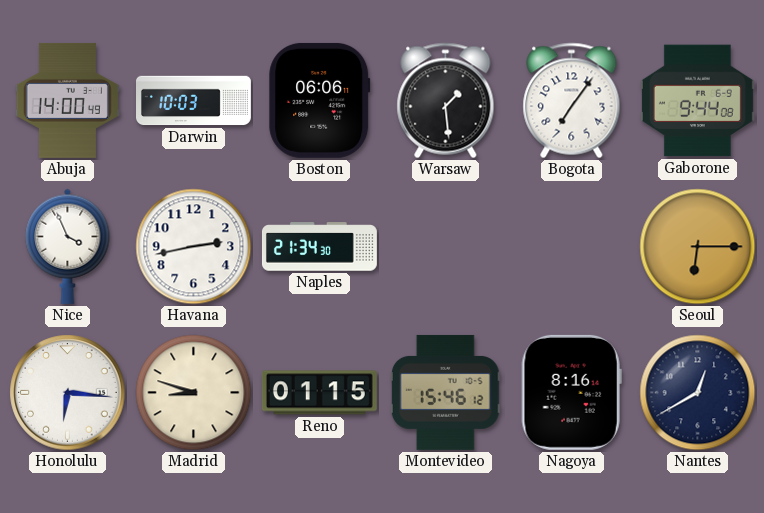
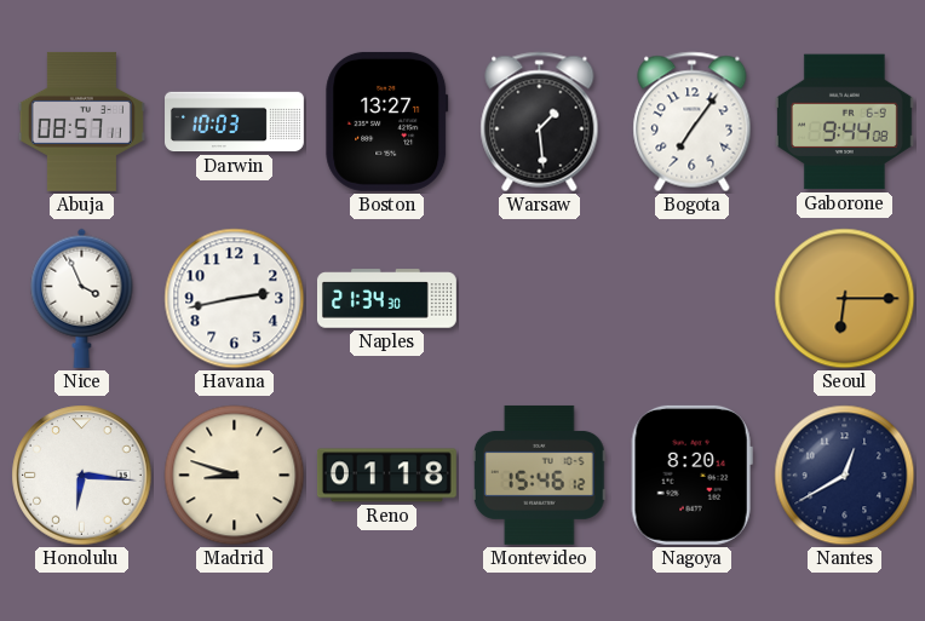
Abuja: 14:00 -> 08:57 (81, 121)
Boston: 06:06 -> 13:27 (387, 121)
Reno: 01:15 -> 01:18 (386, 476)
Nagoya: 8:16 -> 8:20 (691, 475)
